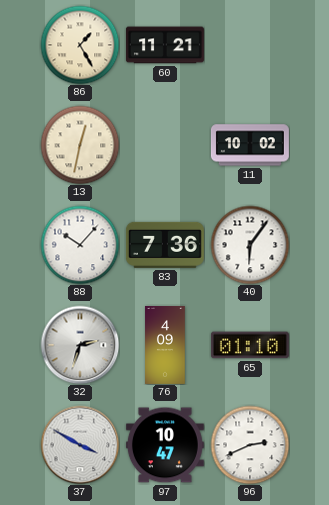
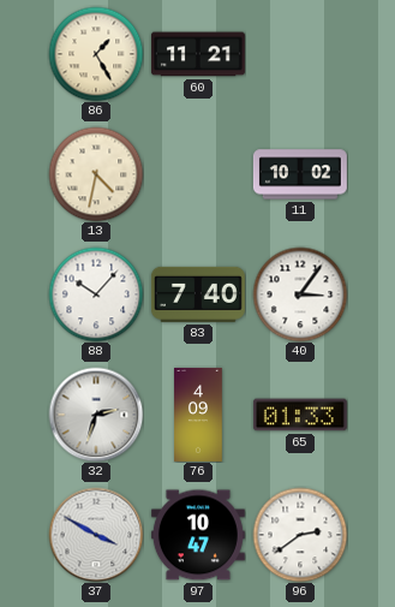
13: 12:32 -> 4:32 (96, 174)
83: 7:36 -> 7:40 (198, 294)
40: 6:06 -> 3:06 (300, 294)
65: 01:10 -> 01:33 (300, 415)
96: 2:41 -> 2:39 (300, 535)
